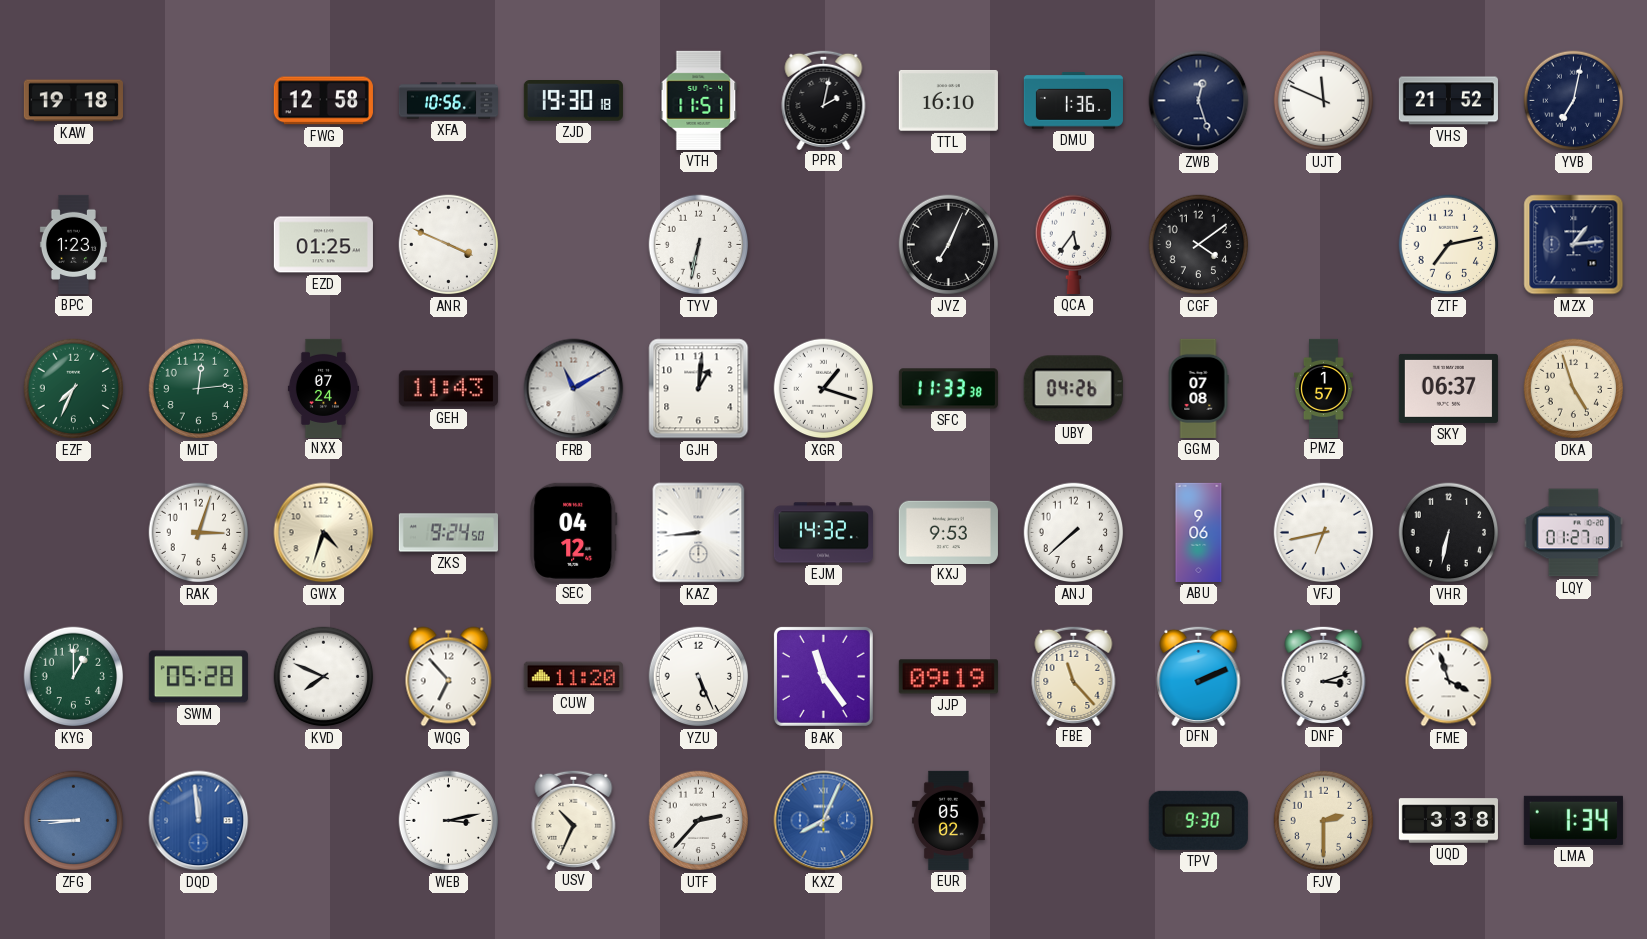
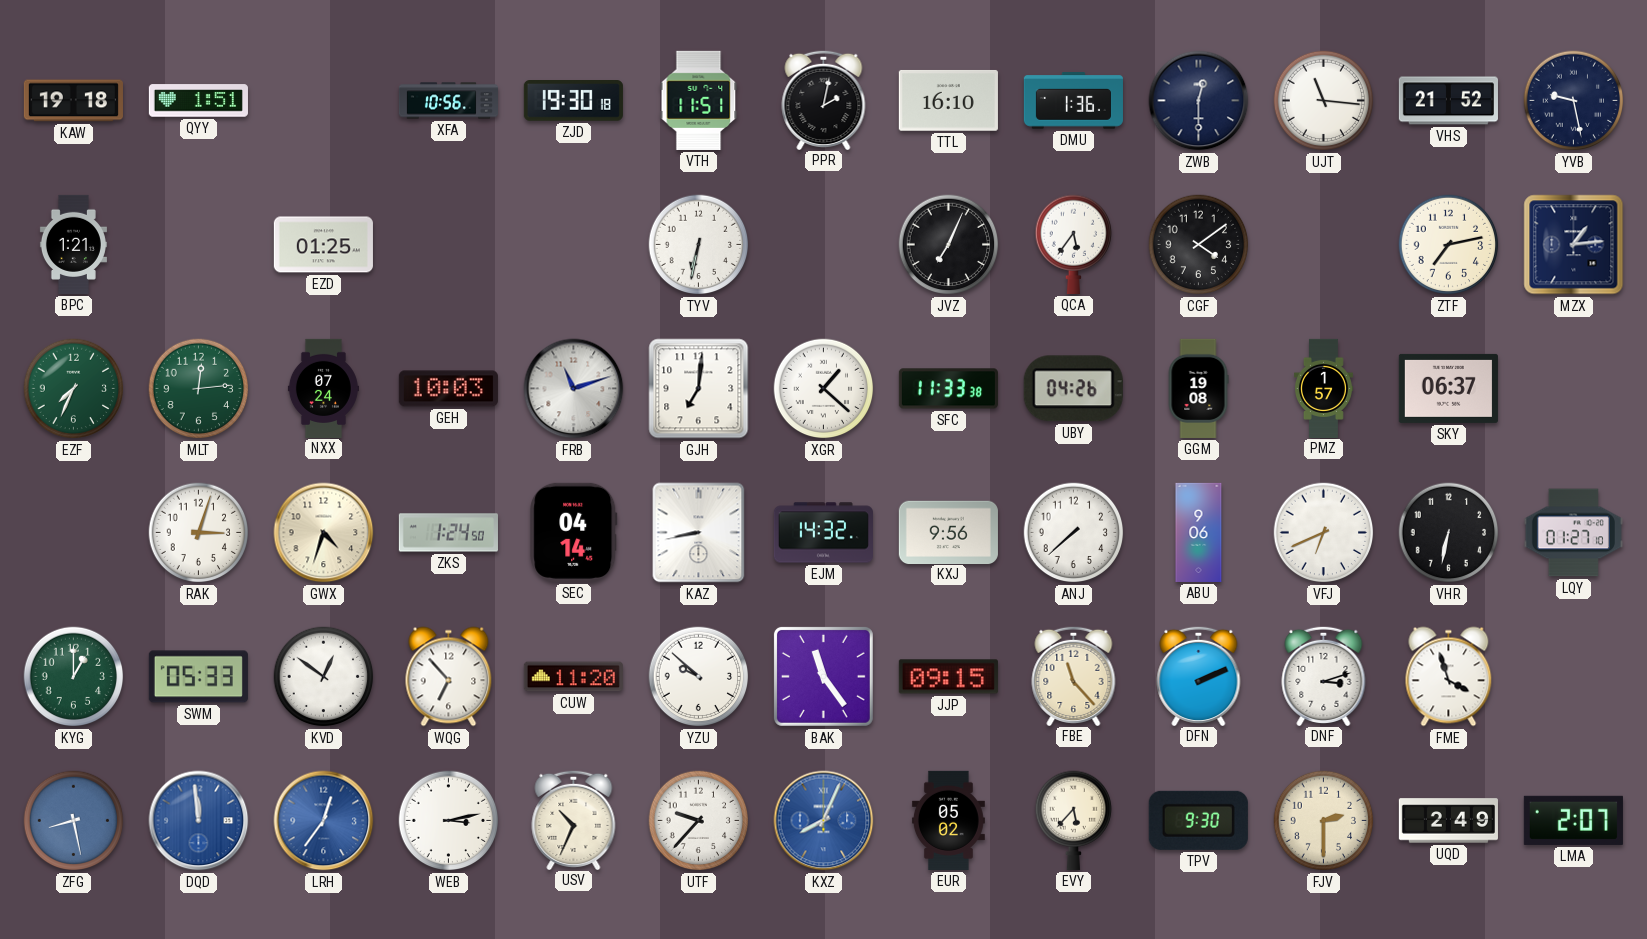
QYY: none -> 1:51 (198, 101)
FWG: 12:58 -> none (323, 101)
ZWB: 12:27 -> 12:30 (1199, 101)
UJT: 11:49 -> 11:16 (1324, 101)
YVB: 7:02 -> 9:28 (1574, 101)
BPC: 1:23 -> 1:21 (73, 244)
ANR: 3:49 -> none (449, 245)
GEH: 11:43 -> 10:03 (448, 389)
FRB: 11:10 -> 11:12 (574, 389)
GJH: 1:01 -> 7:01 (699, 389)
XGR: 1:18 -> 1:22 (824, 389)
GGM: 07:08 -> 19:08 (1198, 388)
DKA: 4:57 -> none (1574, 389)
ZKS: 9:24 -> 1:24 (448, 533)
SEC: 04:12 -> 04:14 (574, 532)
KAZ: 8:44 -> 8:43 (699, 533)
KXJ: 9:53 -> 9:56 (948, 532)
VFJ: 6:43 -> 6:41 (1324, 533)
SWM: 05:28 -> 05:33 (198, 677)
KVD: 7:49 -> 12:51 (324, 677)
YZU: 5:26 -> 9:52 (699, 677)
JJP: 09:19 -> 09:15 (948, 677)
ZFG: 8:45 -> 8:28 (74, 821)
LRH: none -> 12:36 (324, 821)
UTF: 2:37 -> 9:37 (699, 821)
EVY: none -> 5:37 (1073, 820)
UQD: 3:38 -> 2:49 (1448, 821)
LMA: 1:34 -> 2:07 (1573, 820)
